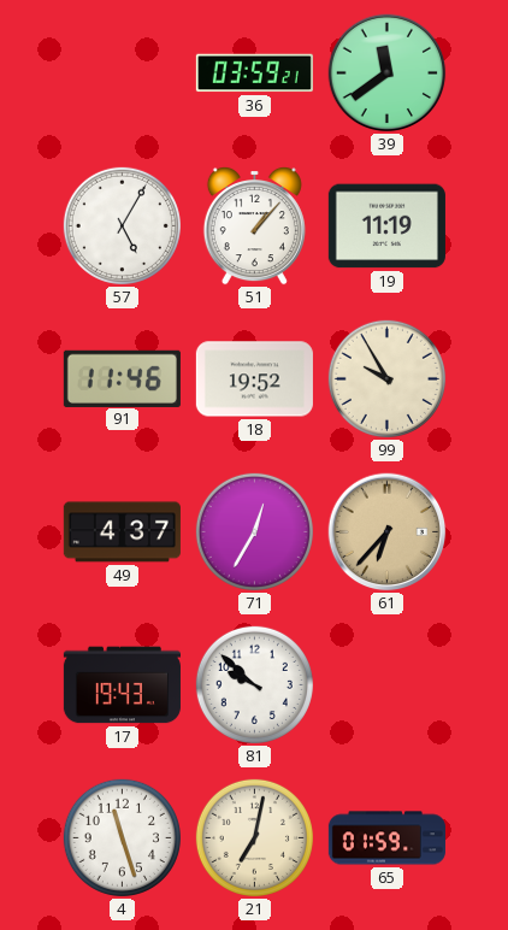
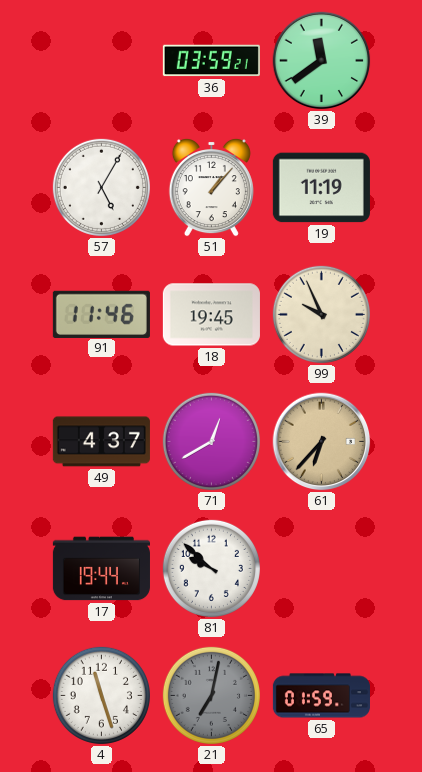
18: 19:52 -> 19:45 (211, 315)
99: 9:55 -> 9:56 (321, 314)
71: 12:35 -> 12:40 (211, 441)
17: 19:43 -> 19:44 (101, 569)
21 dial: cream -> grey (211, 695)
